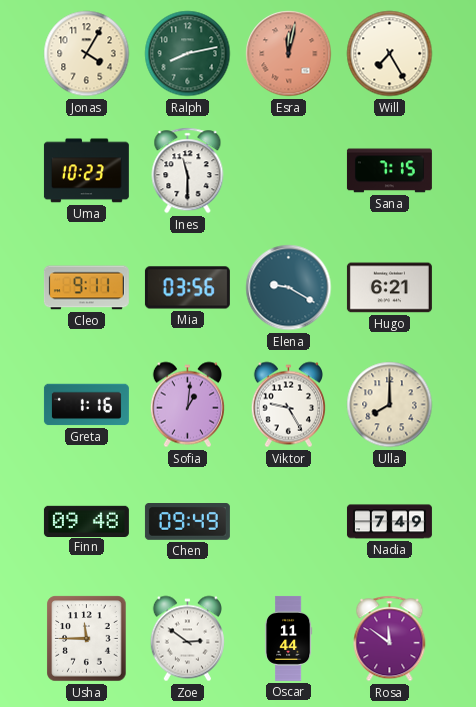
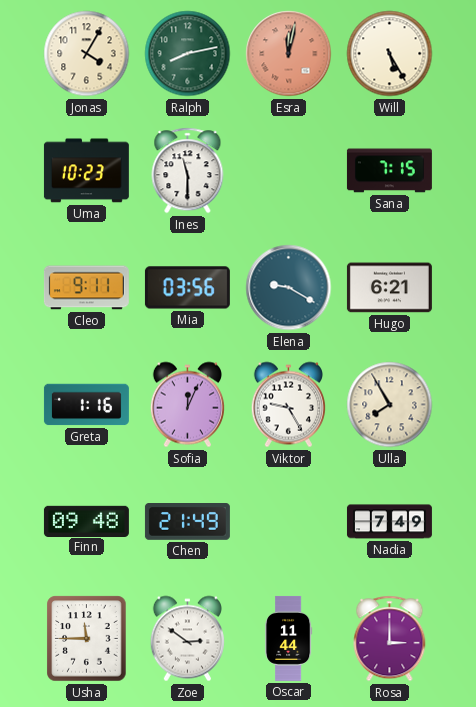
Will: 7:25 -> 5:25 (390, 54)
Sofia: 1:01 -> 12:04 (187, 405)
Ulla: 8:00 -> 7:55 (390, 405)
Chen: 09:49 -> 21:49 (187, 522)
Rosa: 11:51 -> 3:00 (390, 639)
